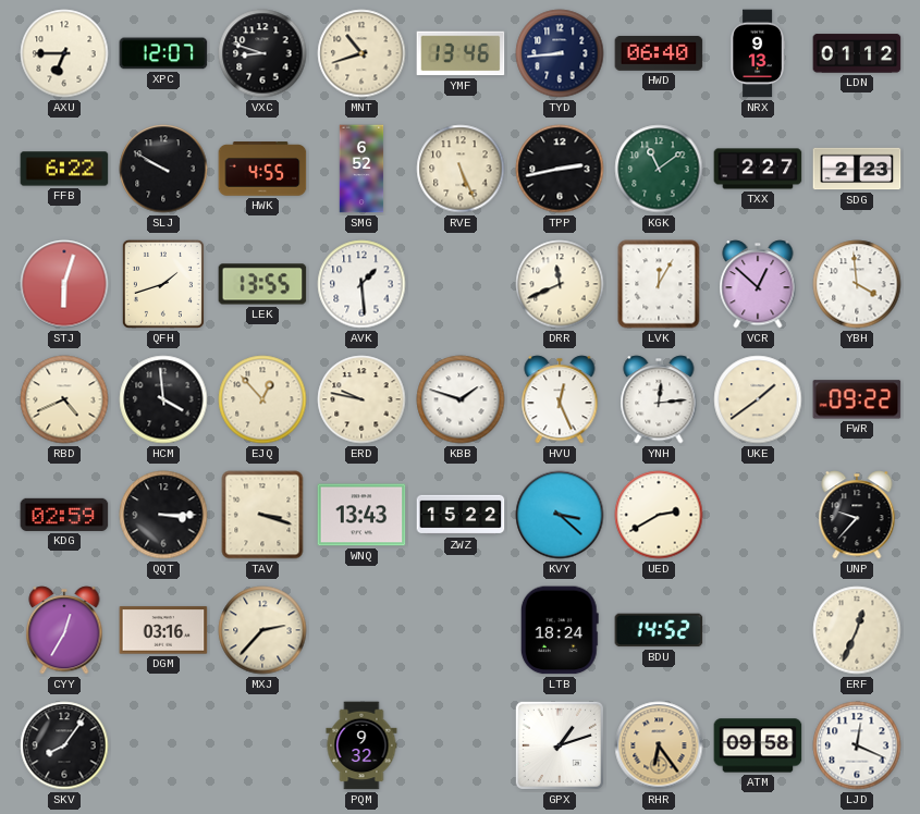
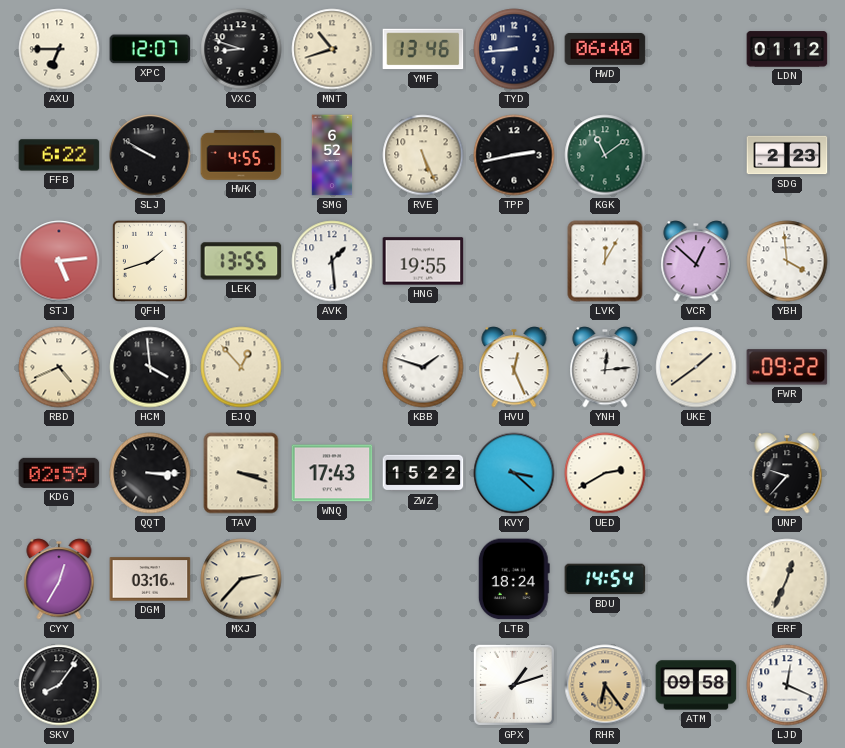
NRX: 9:13 -> none (758, 53)
TXX: 2:27 -> none (758, 169)
STJ: 6:03 -> 5:14 (59, 261)
HNG: none -> 19:55 (423, 261)
DRR: 11:41 -> none (560, 284)
ERD: 9:47 -> none (361, 399)
WNQ: 13:43 -> 17:43 (332, 473)
BDU: 14:52 -> 14:54 (605, 579)
PQM: 9:32 -> none (361, 745)
